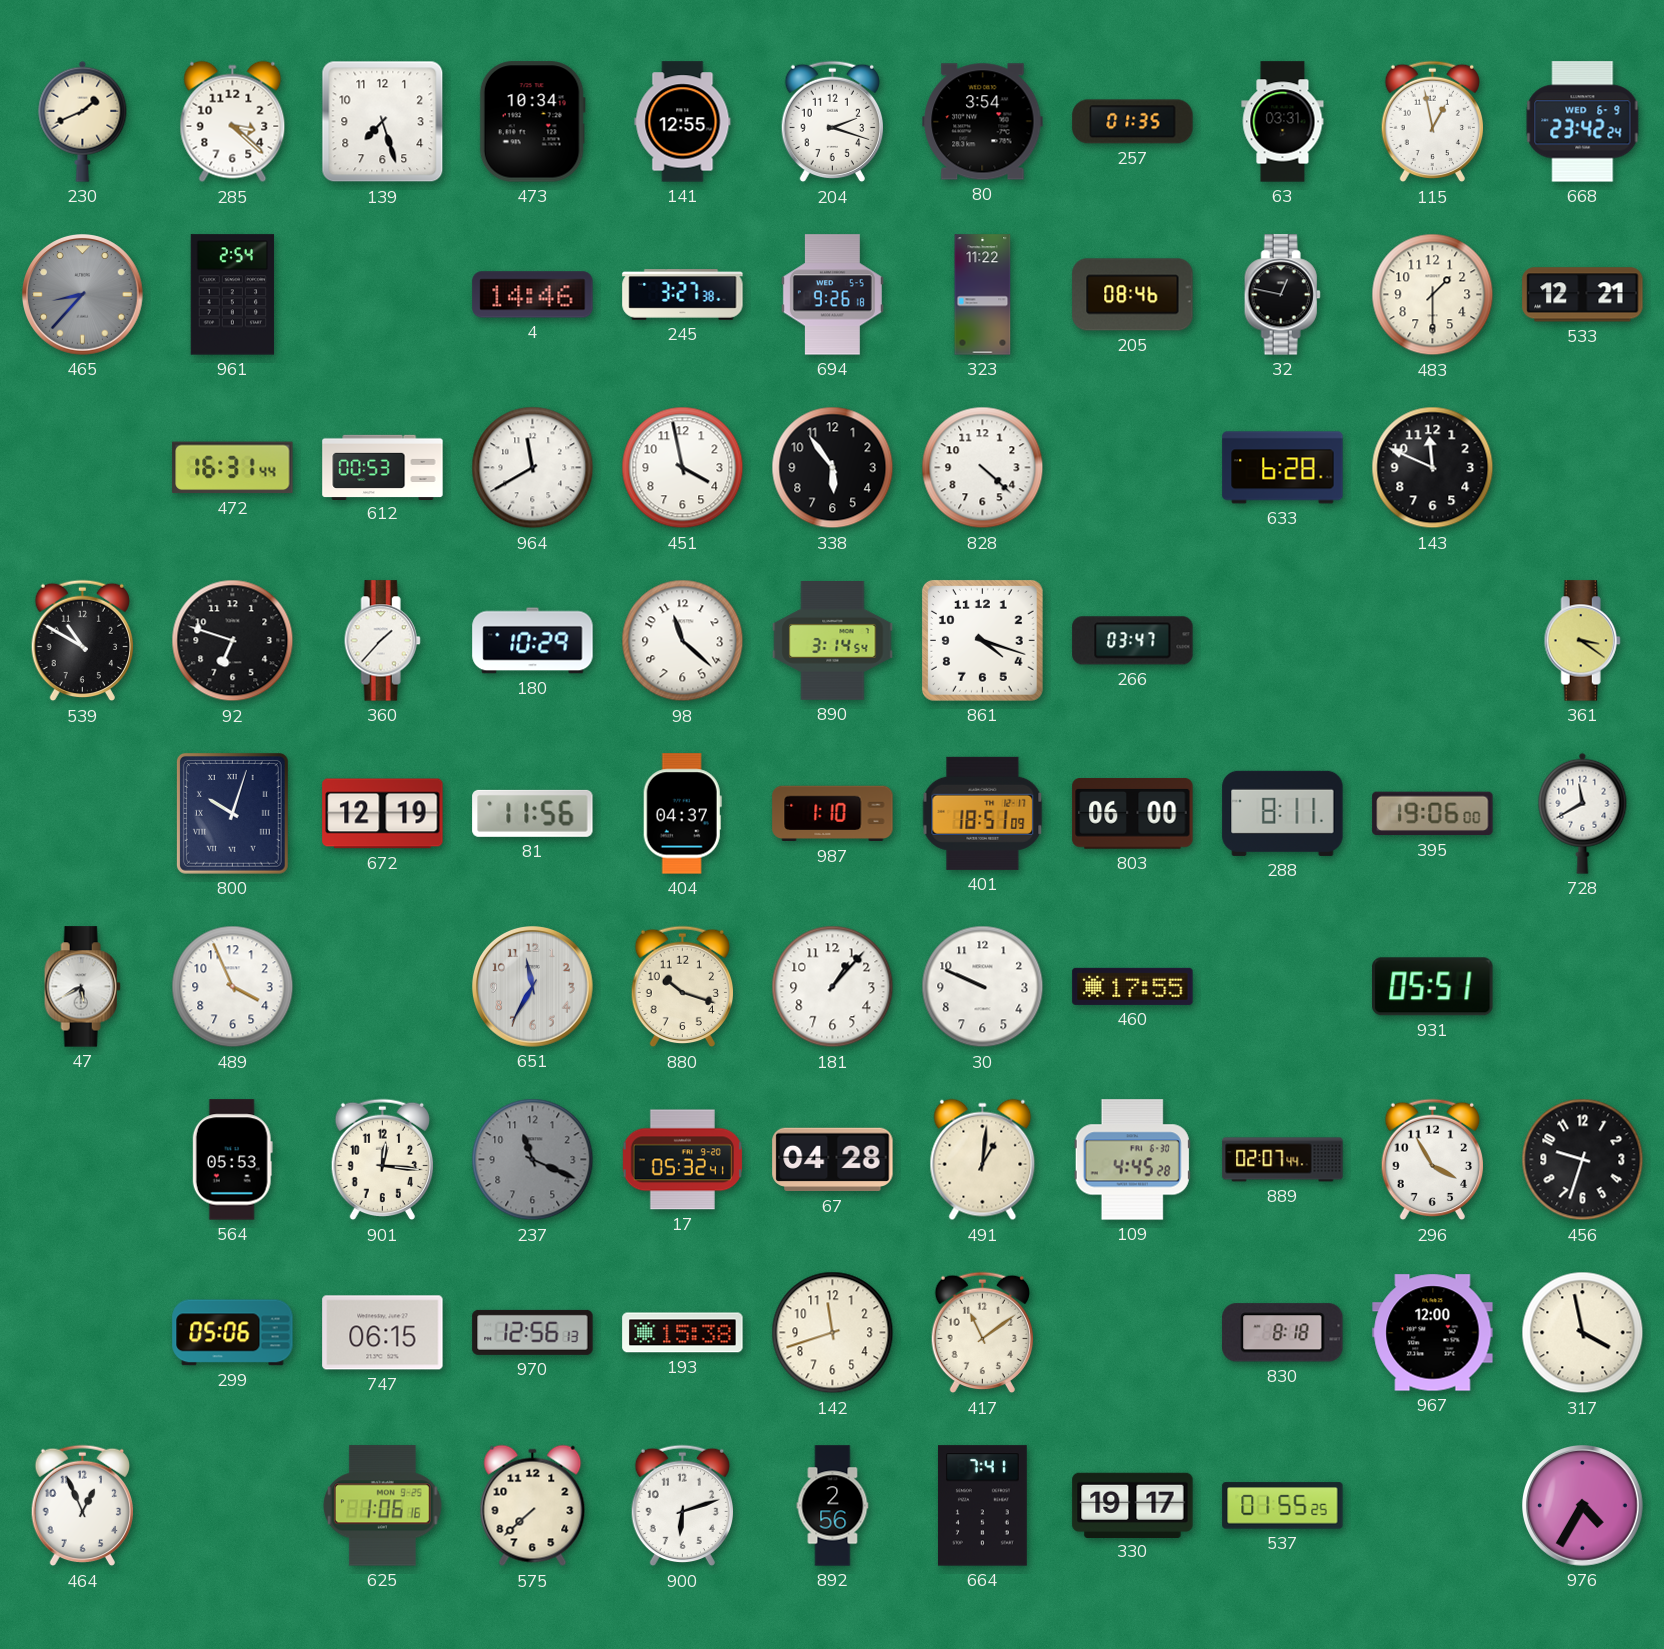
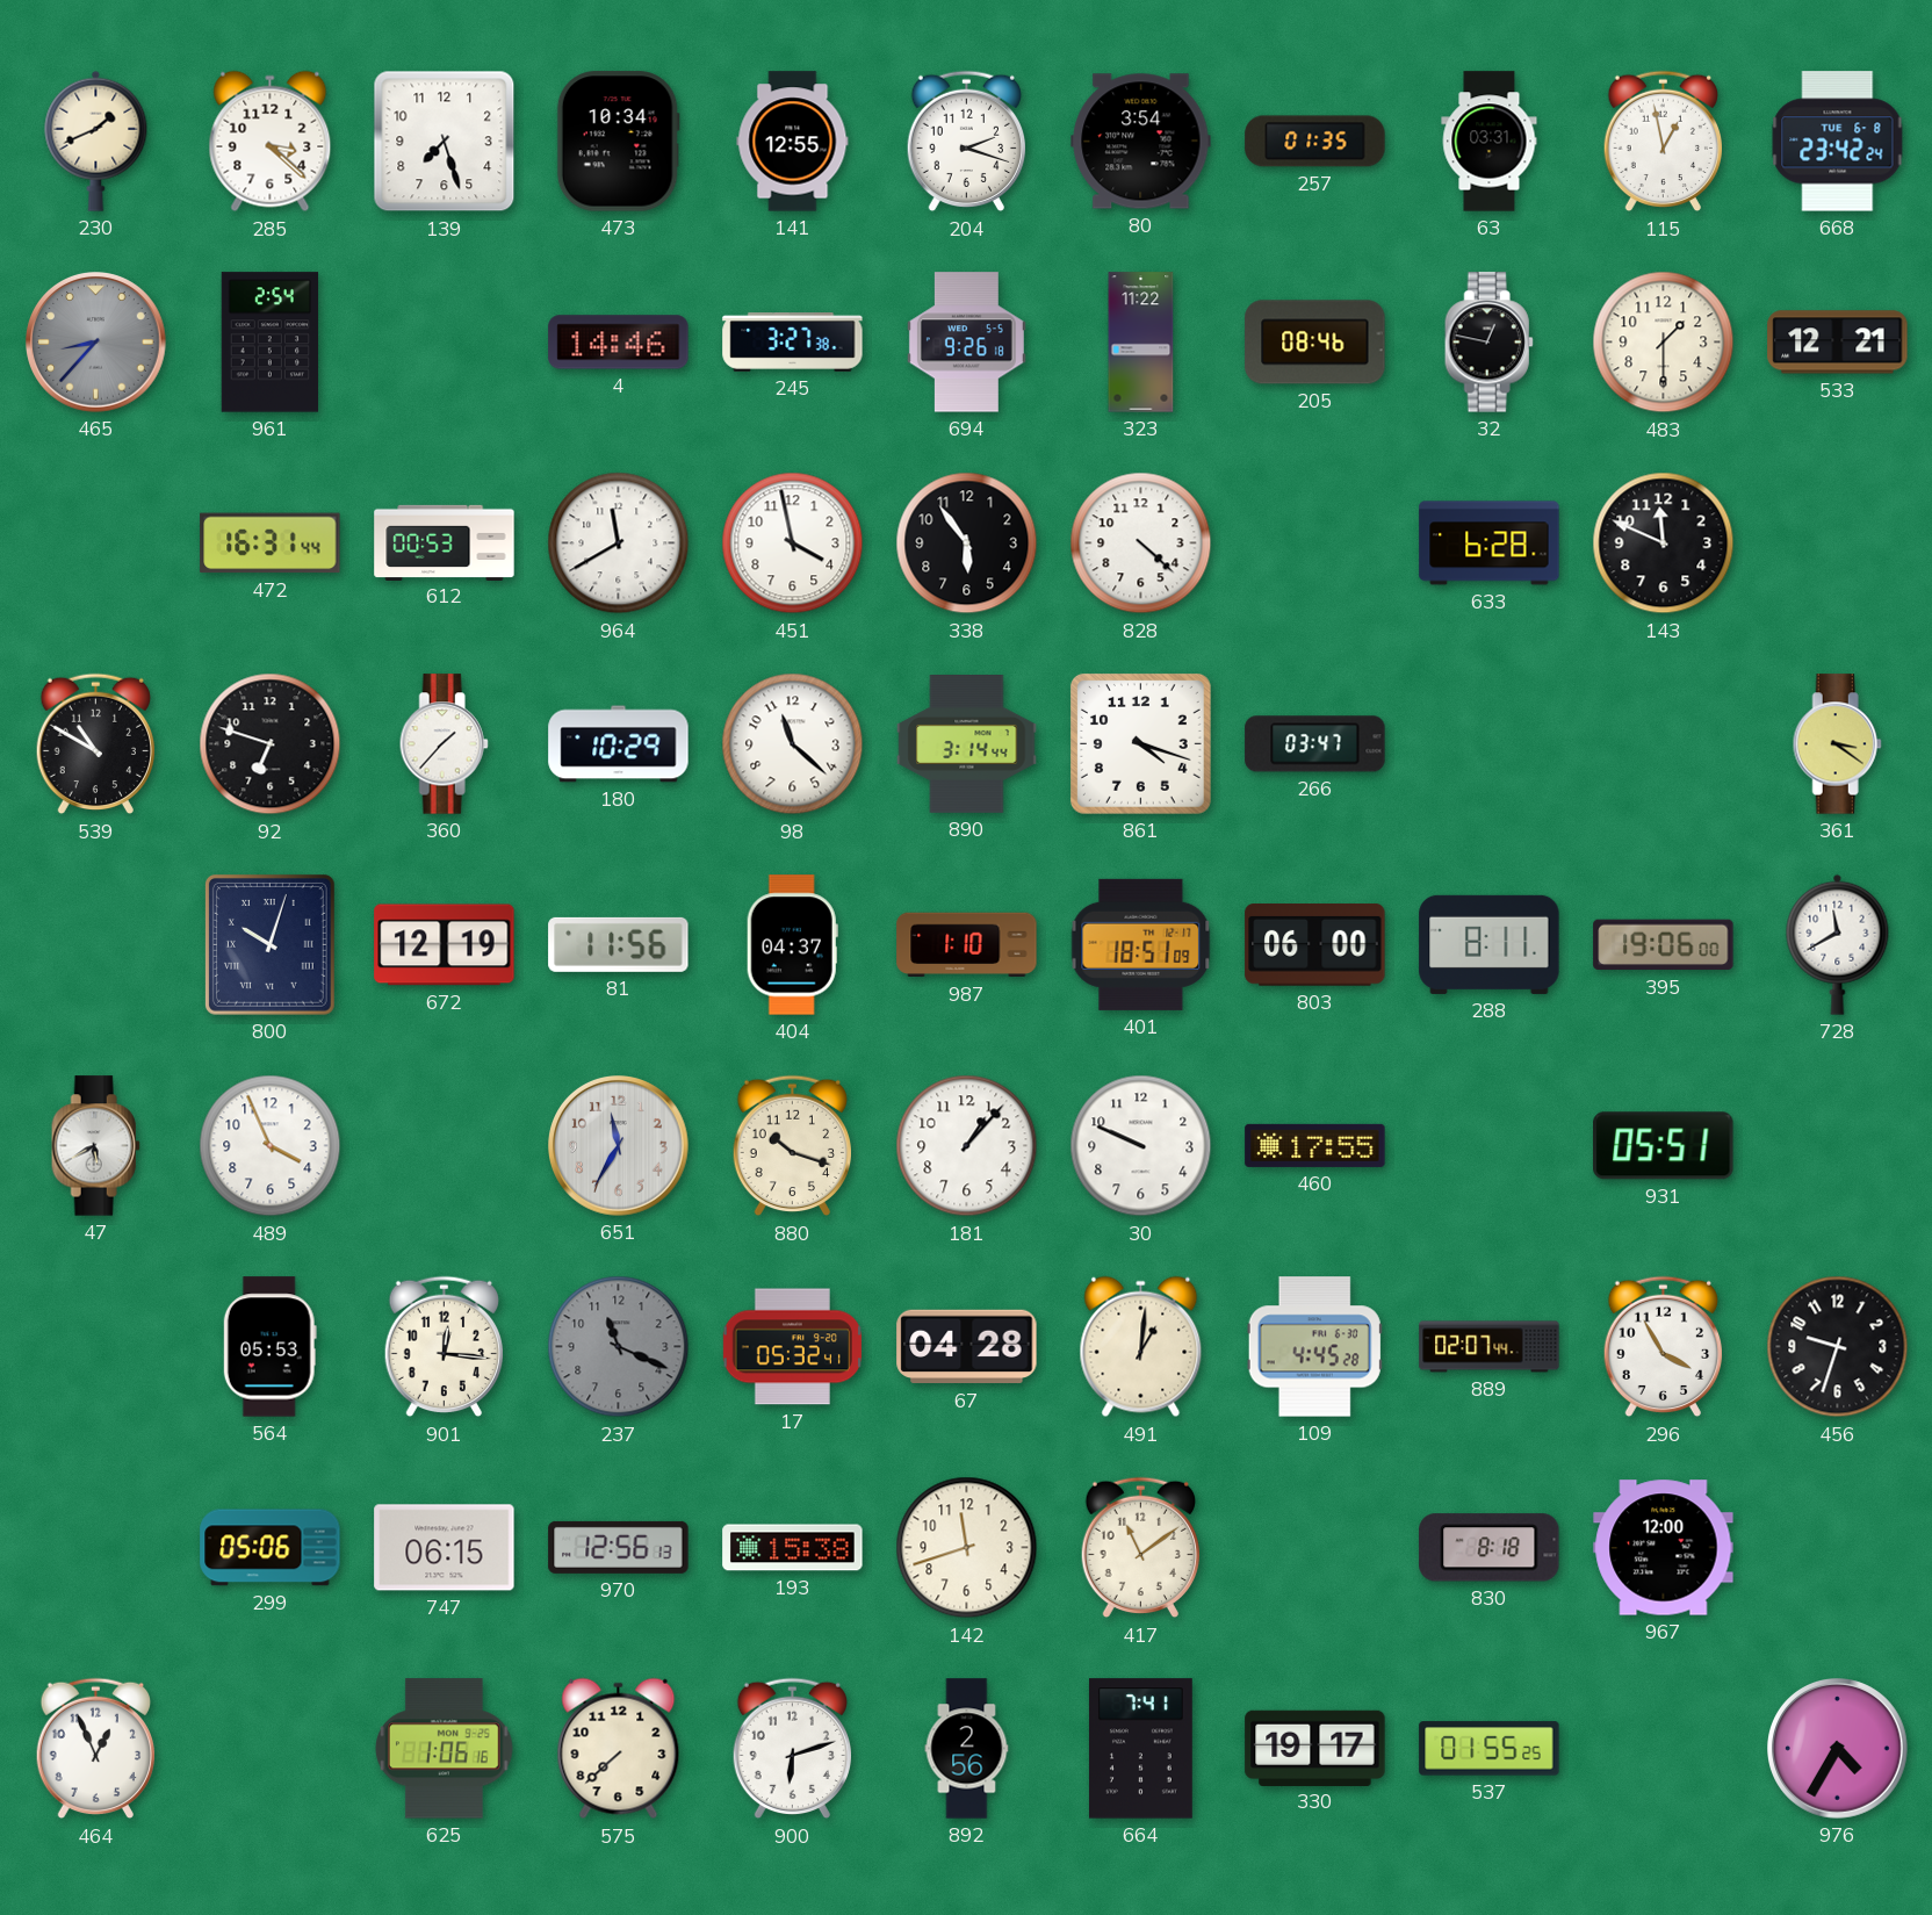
668 date: WED 6-9 -> TUE 6-8 (1838, 142)
890: 3:14:54 -> 3:14:44 (967, 744)
317: 3:58 -> none (1583, 1333)
